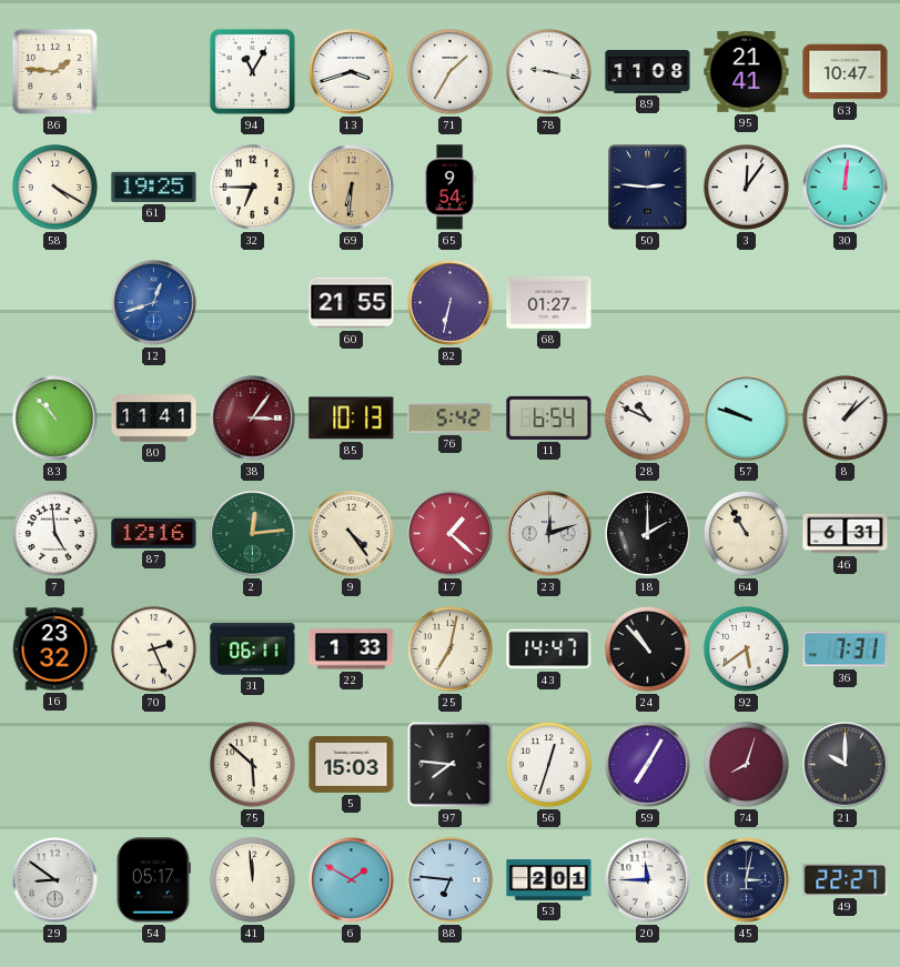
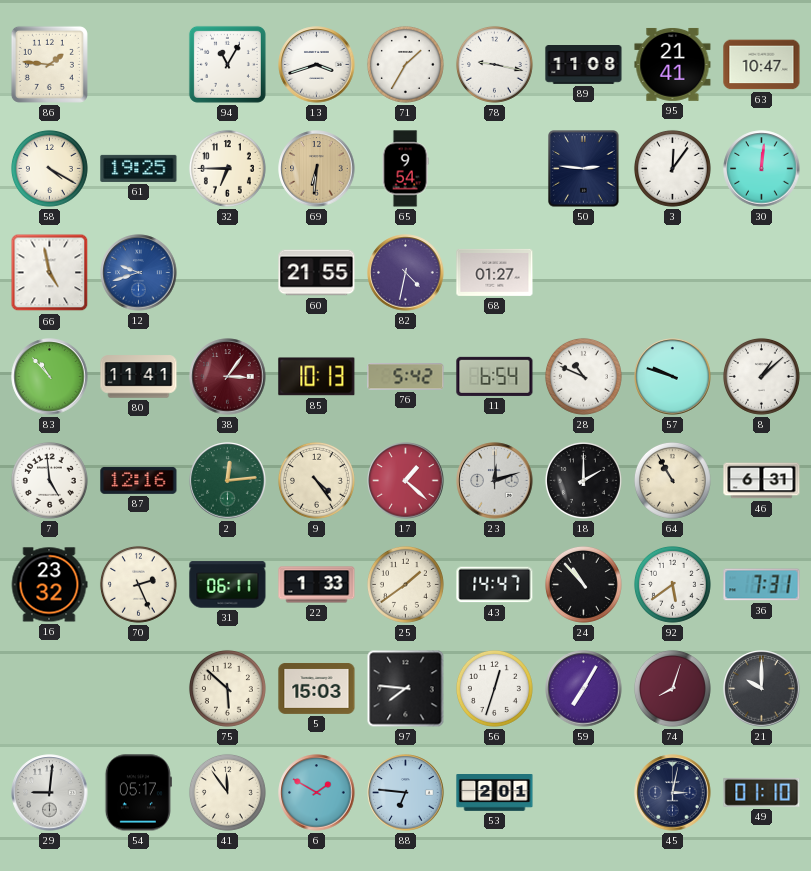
66: none -> 4:58 (50, 273)
12: 12:42 -> 9:42 (139, 273)
82: 6:32 -> 4:32 (406, 273)
25: 7:02 -> 1:39 (405, 584)
29: 8:51 -> 9:01 (50, 793)
41: 11:59 -> 11:54 (227, 792)
20: 11:45 -> none (648, 880)
49: 22:27 -> 01:10 (762, 792)
